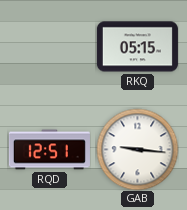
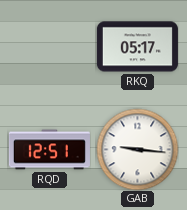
RKQ: 05:15 -> 05:17 (137, 47)
